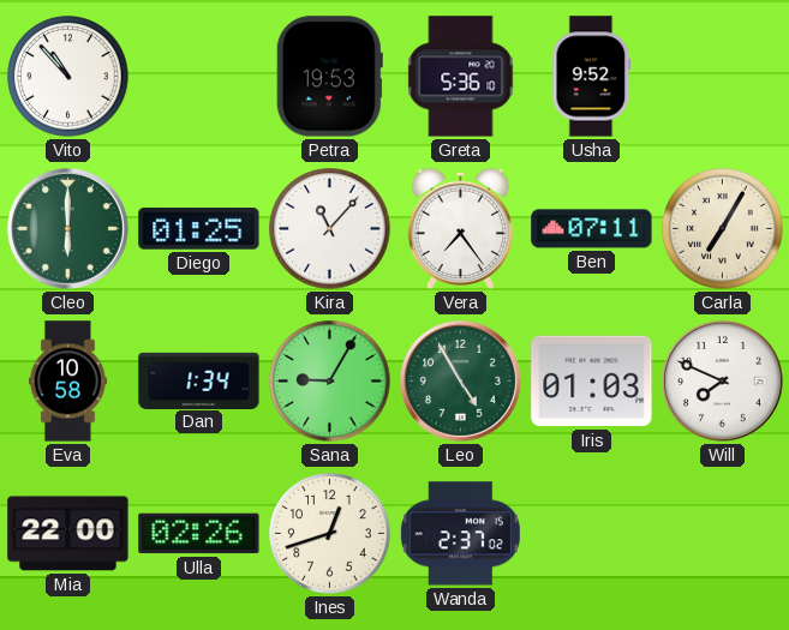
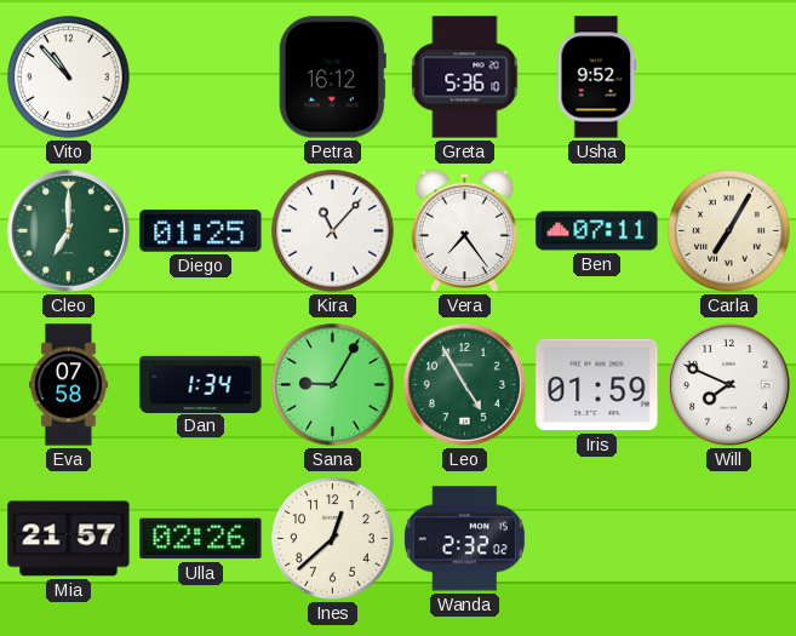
Petra: 19:53 -> 16:12 (332, 78)
Cleo: 6:00 -> 7:00 (68, 230)
Eva: 10:58 -> 07:58 (68, 385)
Iris: 01:03 -> 01:59 (597, 385)
Mia: 22:00 -> 21:57 (69, 539)
Ines: 12:42 -> 12:38 (333, 539)
Wanda: 2:37 -> 2:32 (464, 539)
